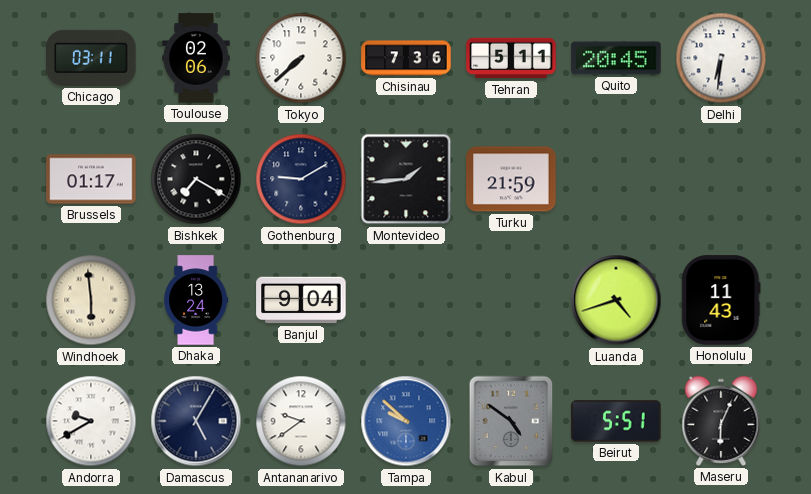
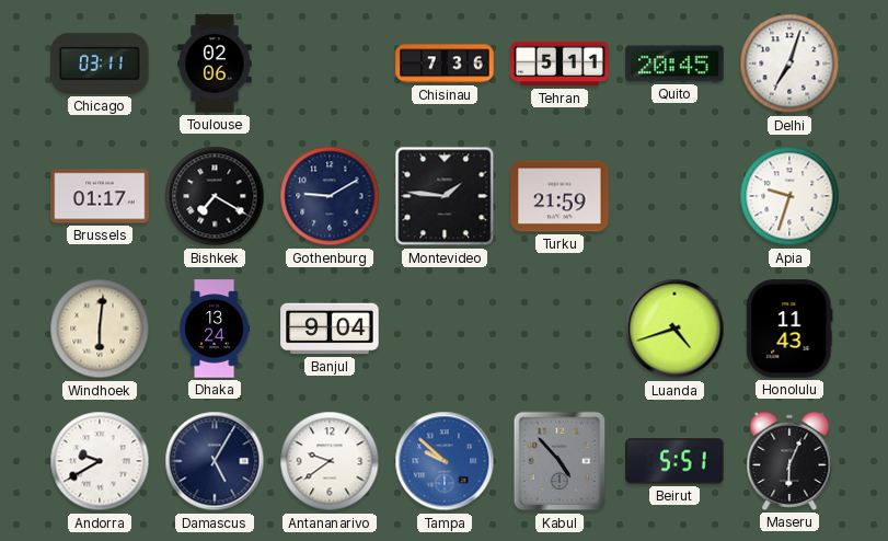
Tokyo: 7:38 -> none (301, 58)
Delhi: 6:31 -> 7:03 (789, 64)
Montevideo: 1:44 -> 1:46 (445, 196)
Apia: none -> 9:33 (789, 196)
Windhoek: 5:59 -> 6:01 (100, 329)
Kabul: 4:51 -> 4:53 (560, 461)
